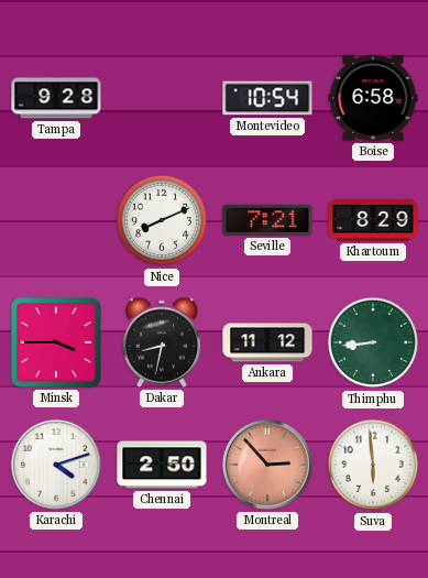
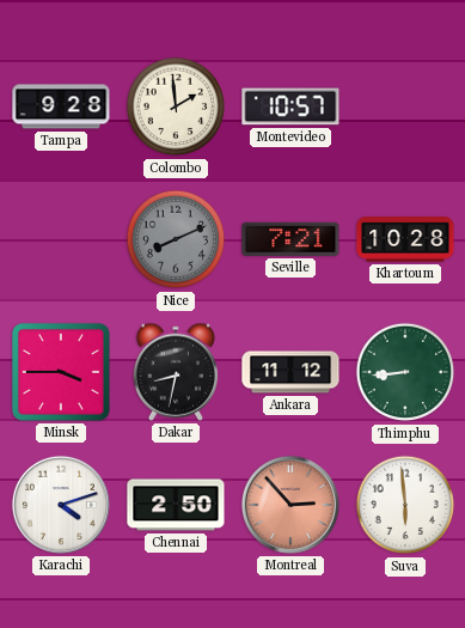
Colombo: none -> 1:59 (176, 106)
Montevideo: 10:54 -> 10:57 (290, 106)
Boise: 6:58 -> none (373, 99)
Nice dial: white -> grey (176, 239)
Khartoum: 8:29 -> 10:28 (405, 239)
